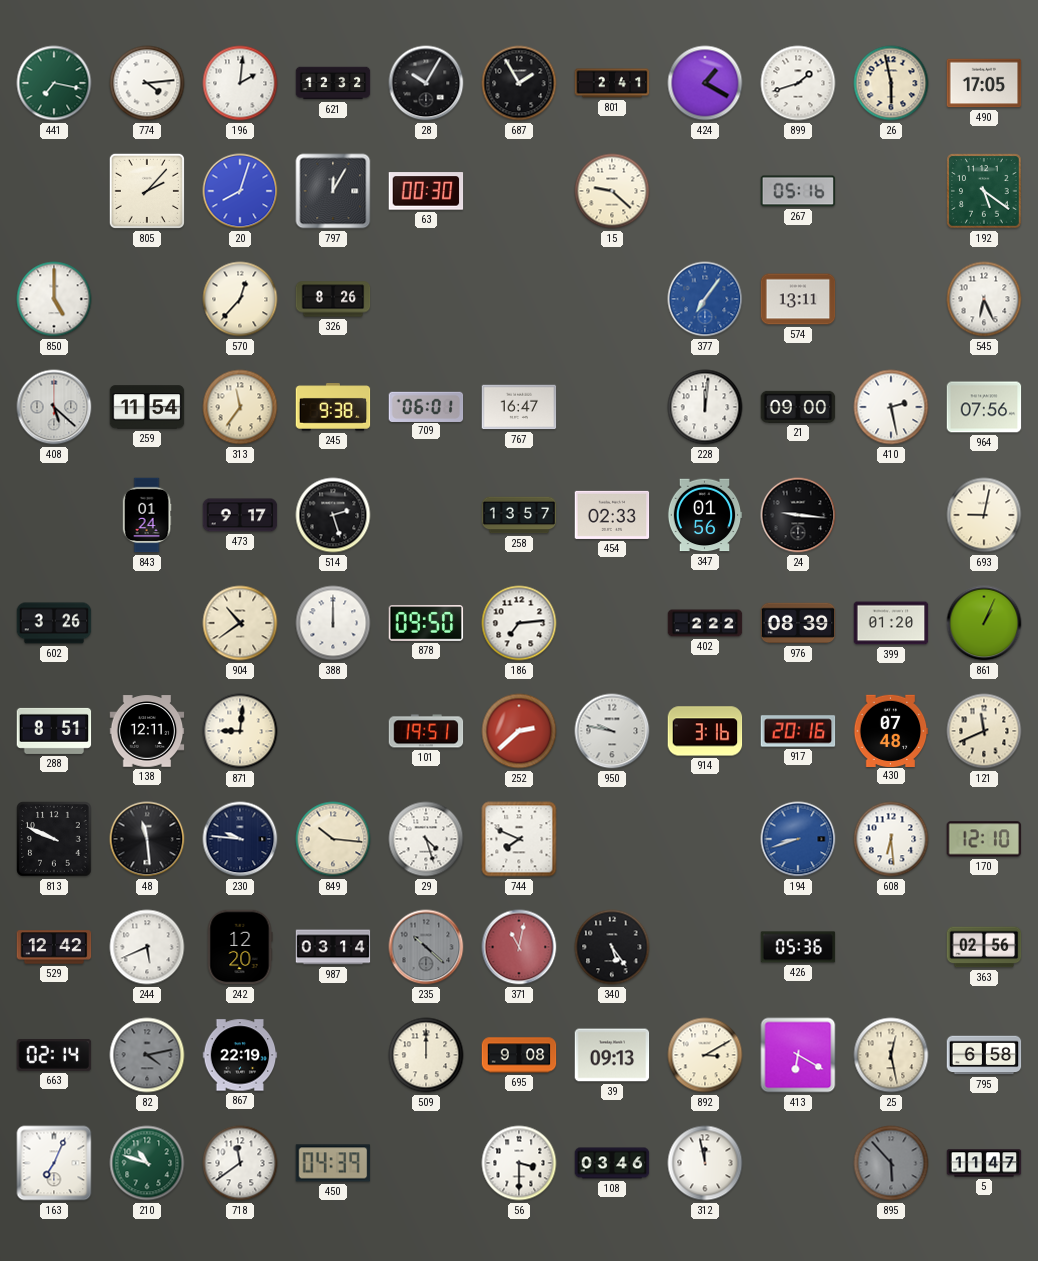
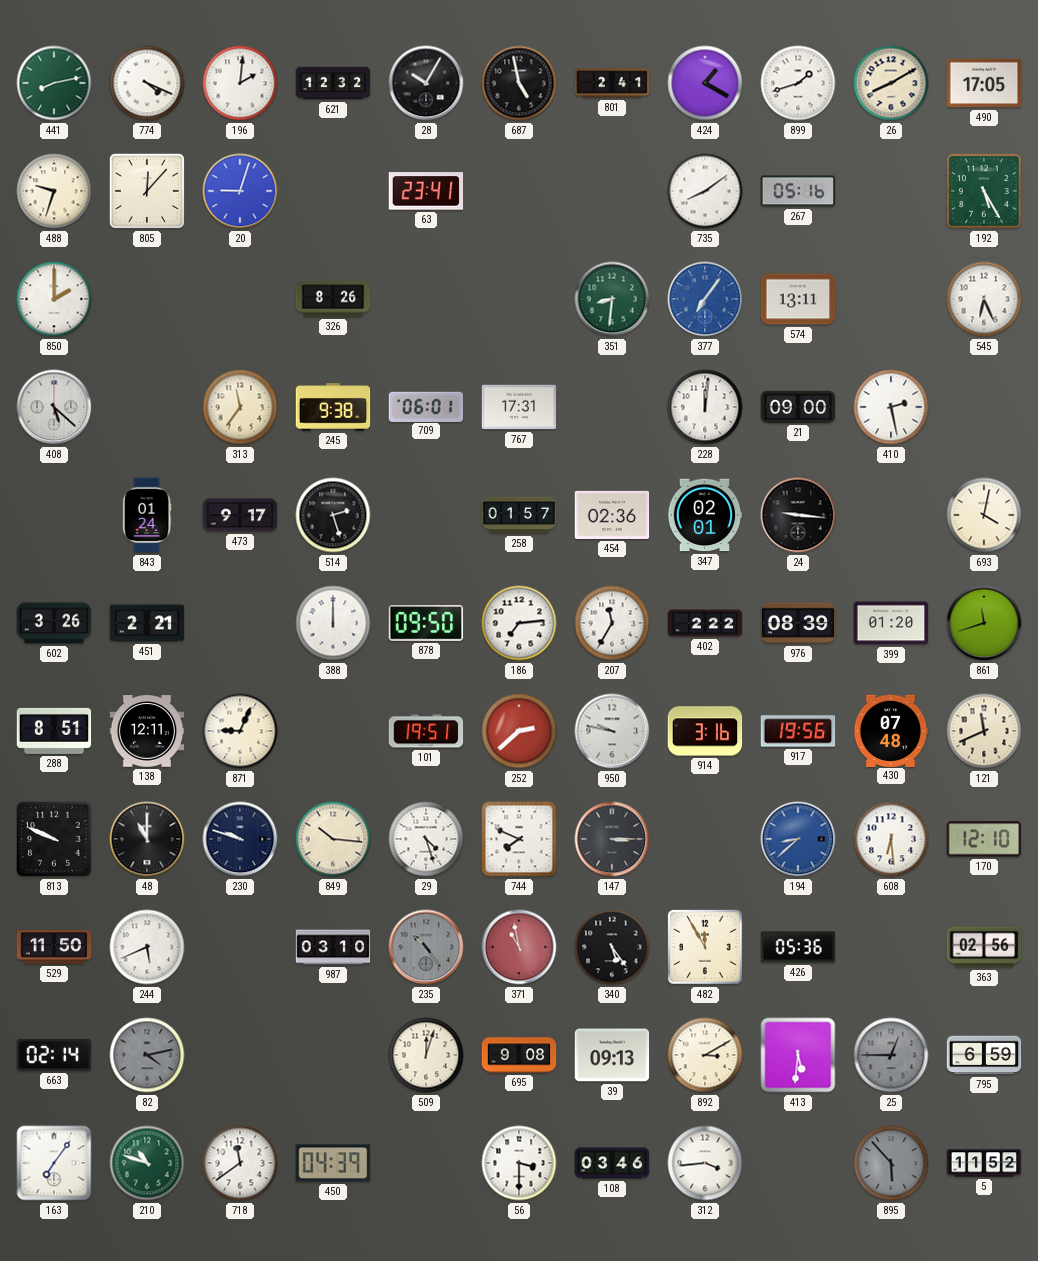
441: 7:17 -> 8:13 (54, 83)
774: 4:14 -> 4:19 (147, 83)
687: 1:55 -> 4:58 (519, 83)
26: 5:58 -> 8:10 (891, 83)
488: none -> 9:33 (54, 191)
805: 2:07 -> 12:07 (147, 191)
20: 8:03 -> 9:03 (240, 191)
797: 12:05 -> none (333, 191)
63: 00:30 -> 23:41 (426, 191)
15: 9:22 -> none (612, 191)
735: none -> 8:09 (705, 191)
192: 5:21 -> 5:25 (984, 191)
850: 5:00 -> 2:00 (54, 299)
570: 12:37 -> none (240, 299)
351: none -> 8:31 (612, 299)
259: 11:54 -> none (147, 407)
767: 16:47 -> 17:31 (519, 407)
964: 07:56 -> none (984, 407)
258: 13:57 -> 01:57 (519, 515)
454: 02:33 -> 02:36 (612, 515)
347: 01:56 -> 02:01 (705, 515)
693: 9:02 -> 4:02 (984, 515)
451: none -> 2:21 (147, 623)
904: 10:39 -> none (240, 623)
207: none -> 11:35 (612, 623)
861: 1:04 -> 11:42 (984, 623)
871: 9:01 -> 9:04 (240, 731)
917: 20:16 -> 19:56 (798, 731)
48: 11:29 -> 11:00 (147, 839)
230: 9:46 -> 9:48 (240, 839)
147: none -> 3:15 (612, 839)
194: 8:42 -> 8:38 (798, 839)
529: 12:42 -> 11:50 (54, 947)
242: 12:20 -> none (240, 947)
987: 03:14 -> 03:10 (333, 947)
235: 10:22 -> 10:24 (426, 947)
371: 11:02 -> 10:58 (519, 947)
482: none -> 11:55 (705, 947)
867: 22:19 -> none (240, 1055)
509: 12:00 -> 12:03 (426, 1055)
413: 6:20 -> 5:31 (798, 1055)
25: 12:28 -> 12:45 (891, 1055)
25 dial: cream -> grey (891, 1055)
795: 6:58 -> 6:59 (984, 1055)
163: 7:04 -> 7:06 (54, 1163)
312: 11:58 -> 3:44 (705, 1163)
5: 11:47 -> 11:52 (984, 1163)
